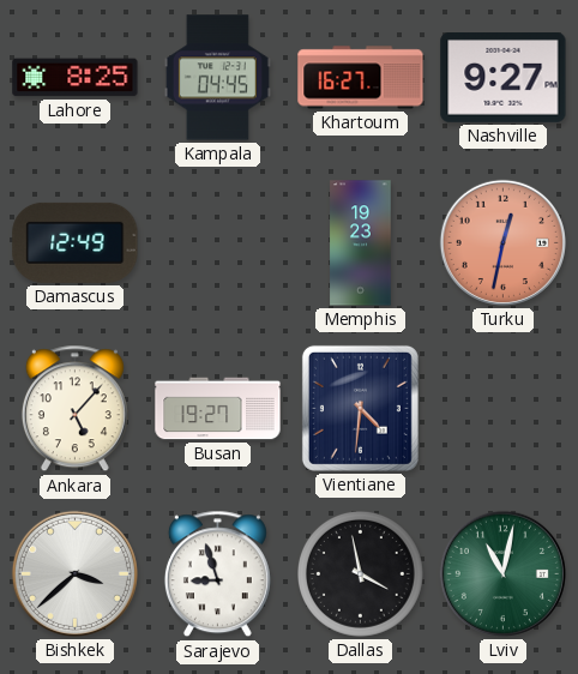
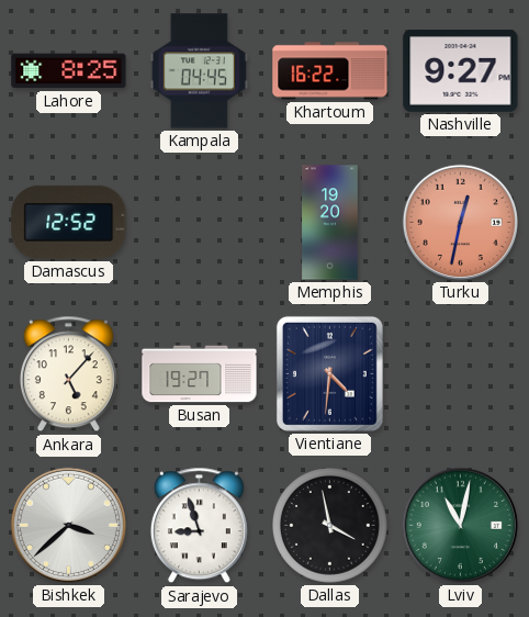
Khartoum: 16:27 -> 16:22 (330, 71)
Damascus: 12:49 -> 12:52 (69, 222)
Memphis: 19:23 -> 19:20 (330, 223)
